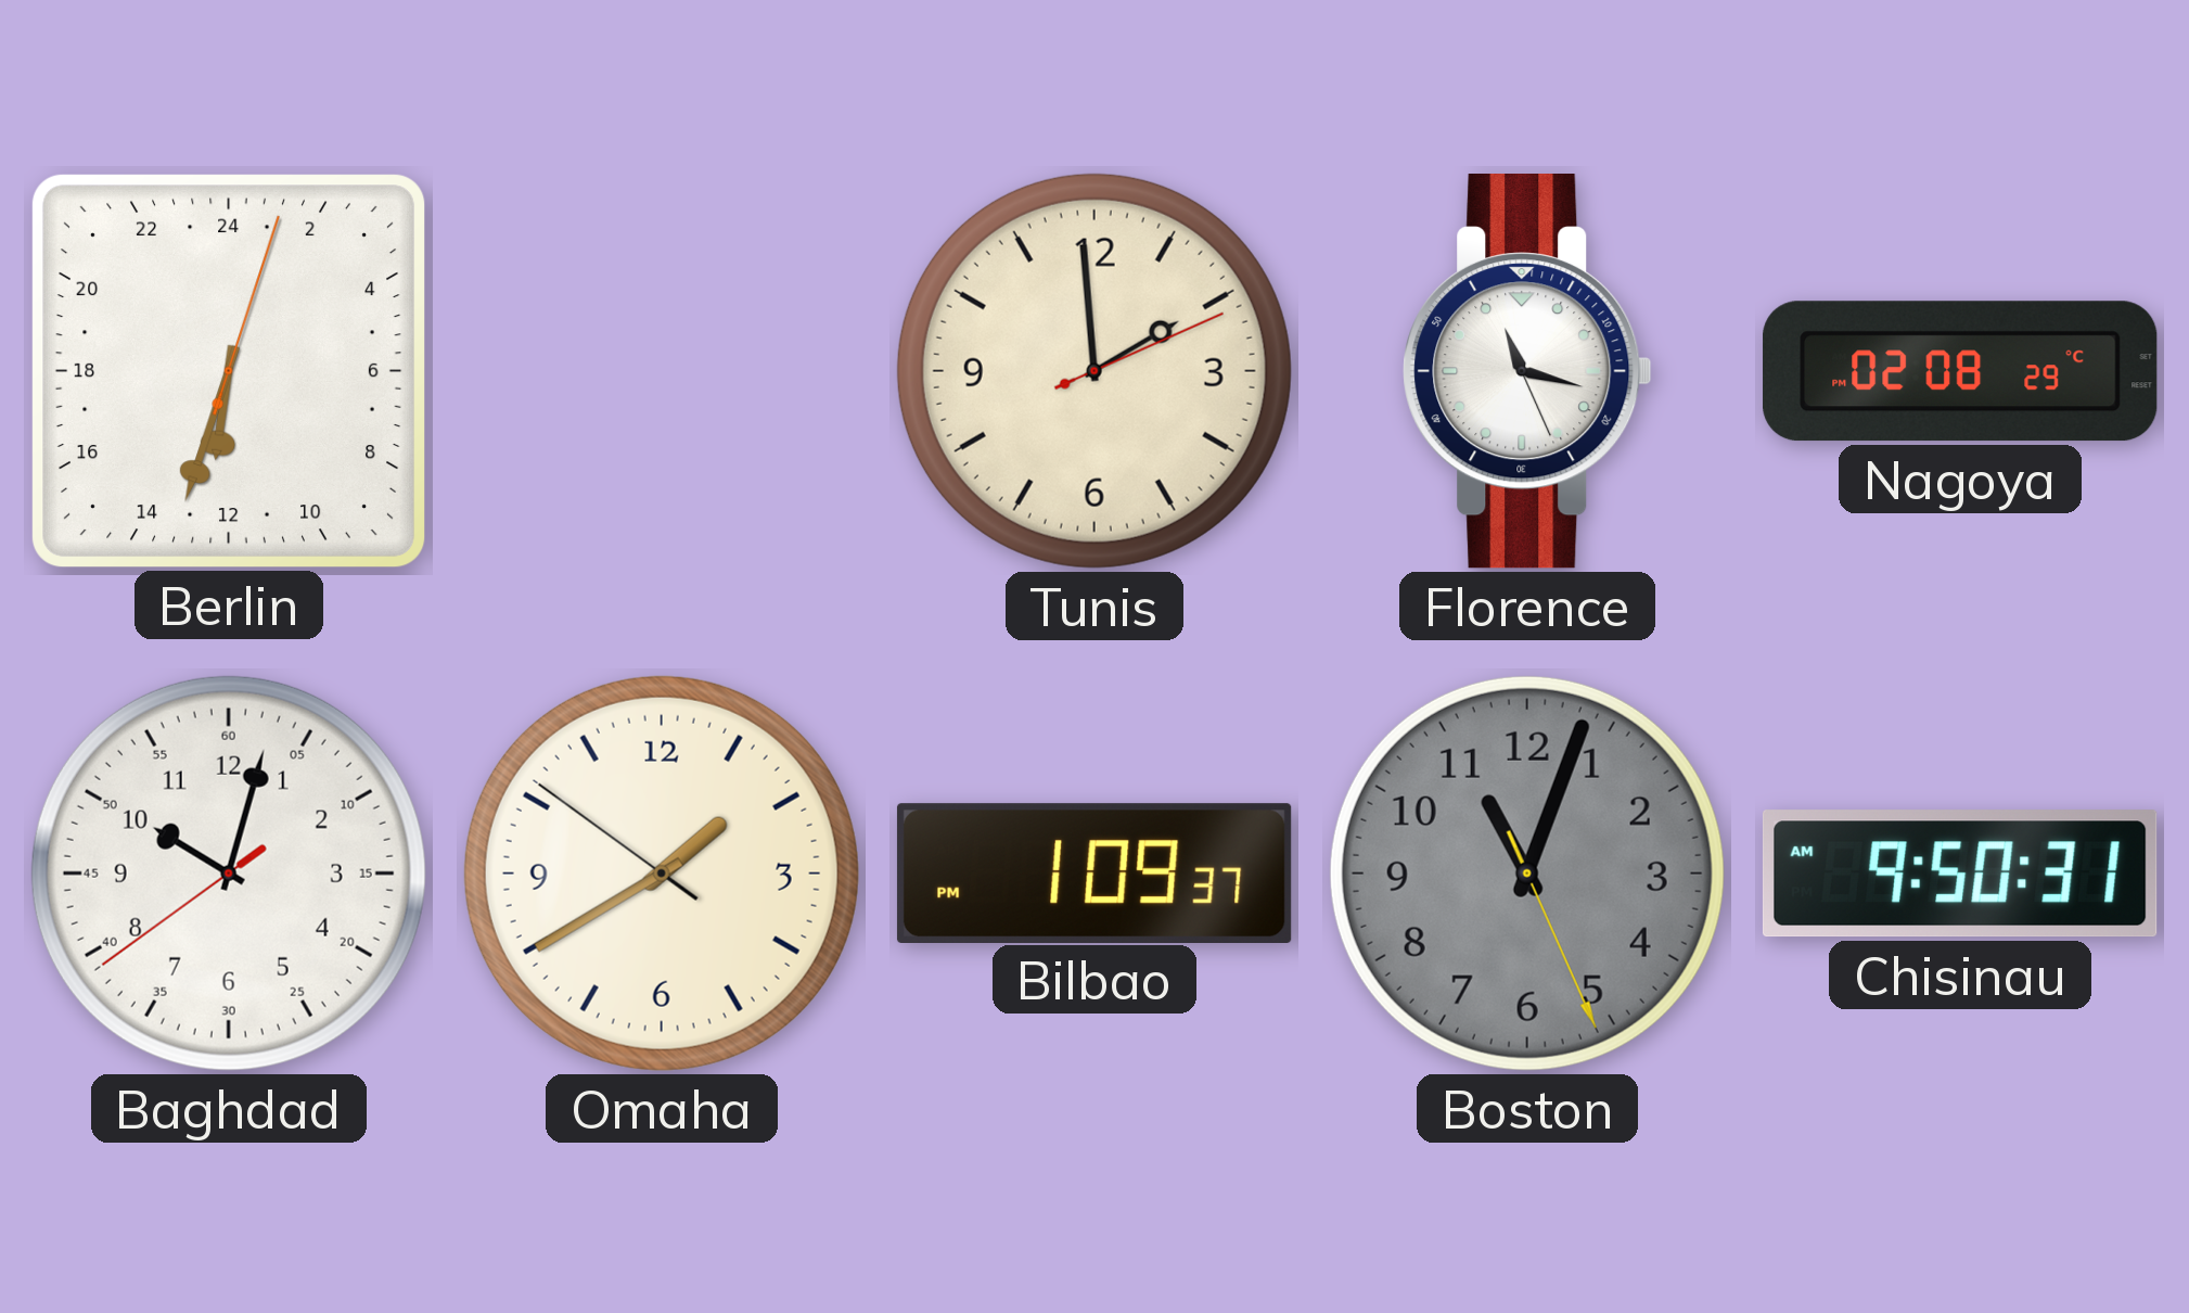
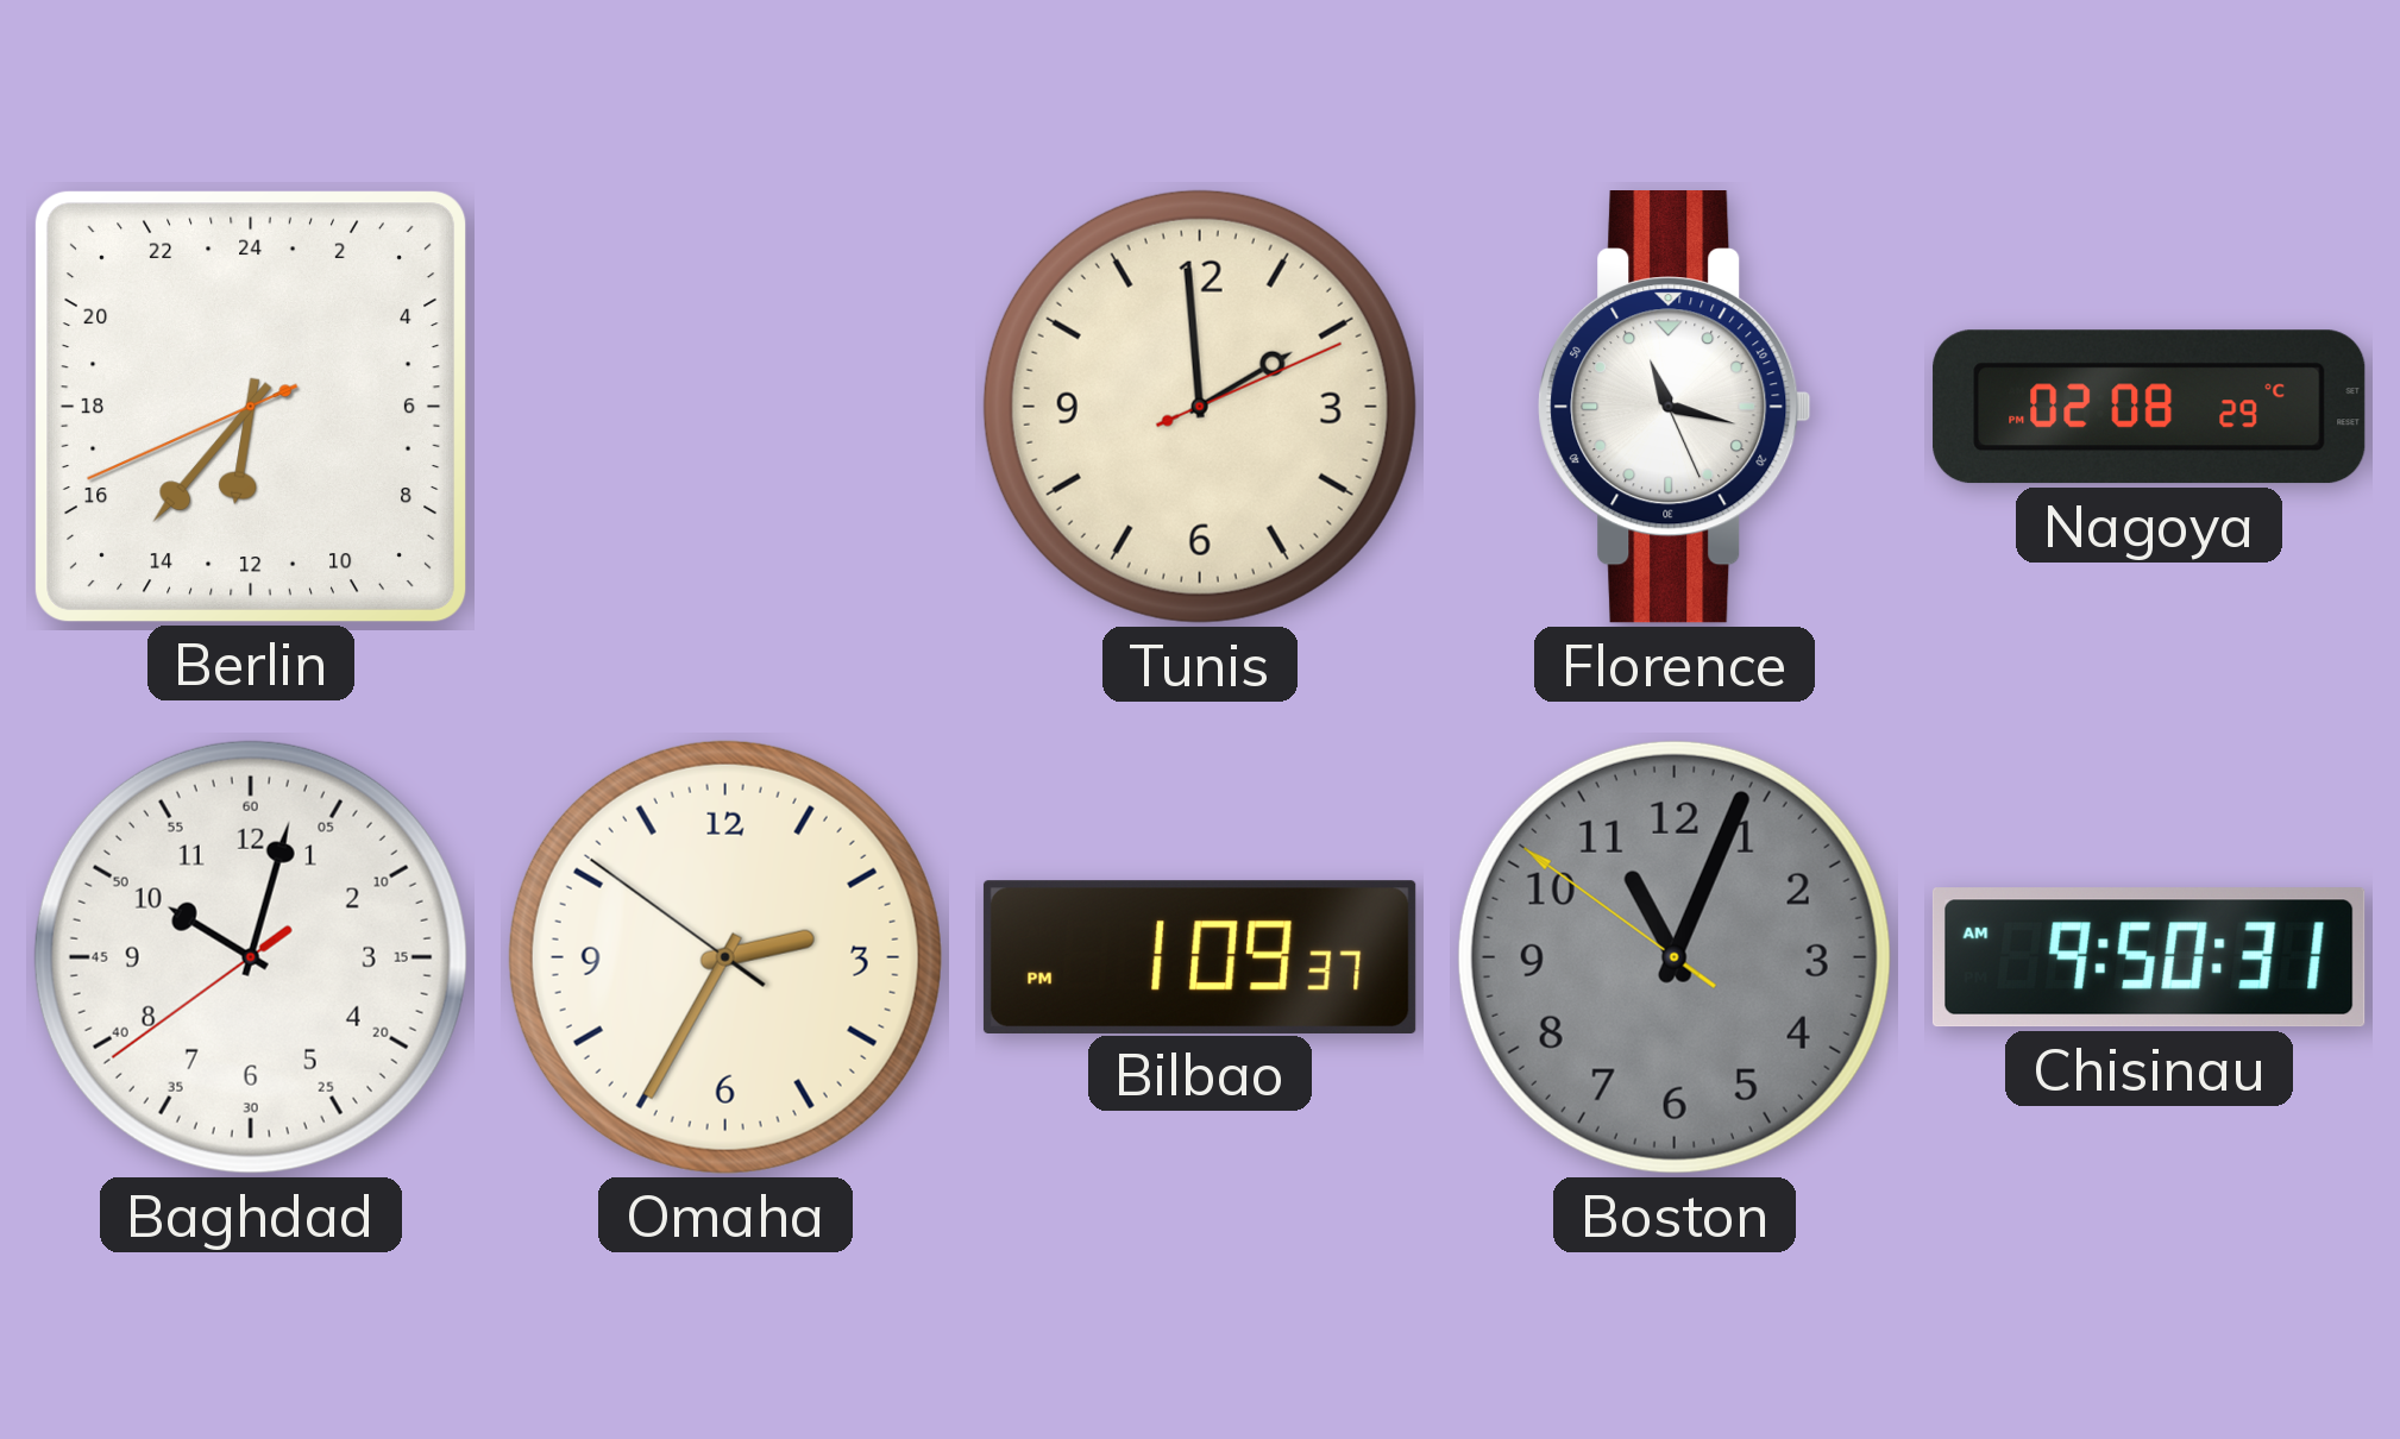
Berlin: 12:33 -> 12:36 (250, 406)
Omaha: 1:39 -> 2:34 (725, 957)
Boston: 11:03:26 -> 11:03:51 (1675, 957)
